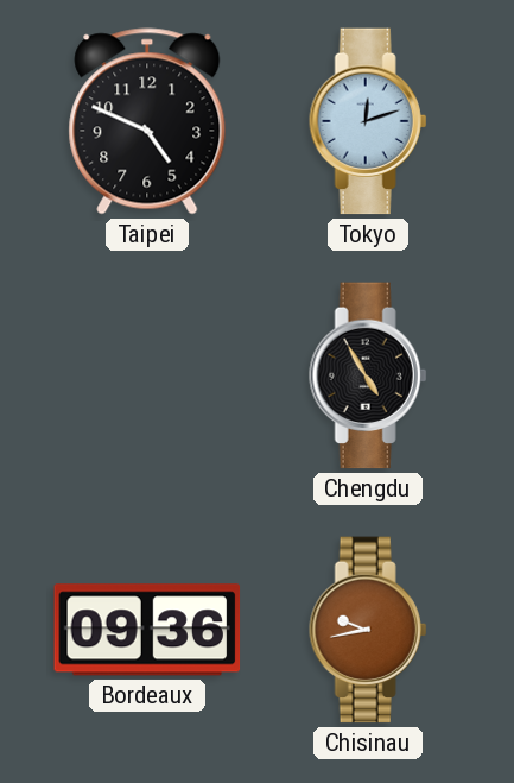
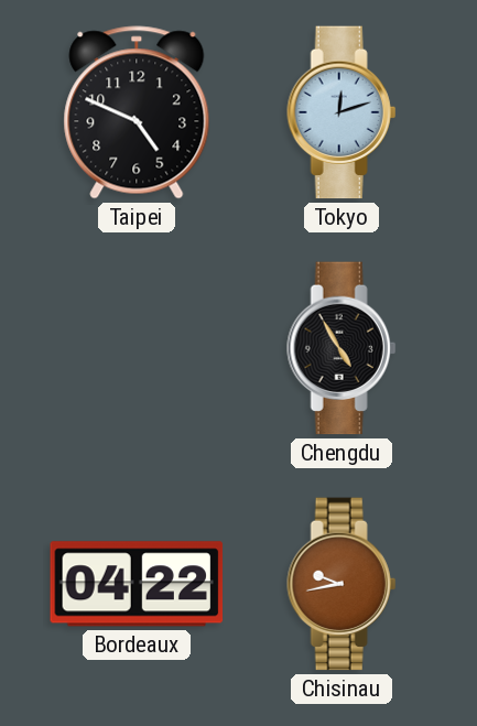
Bordeaux: 09:36 -> 04:22 (137, 584)
